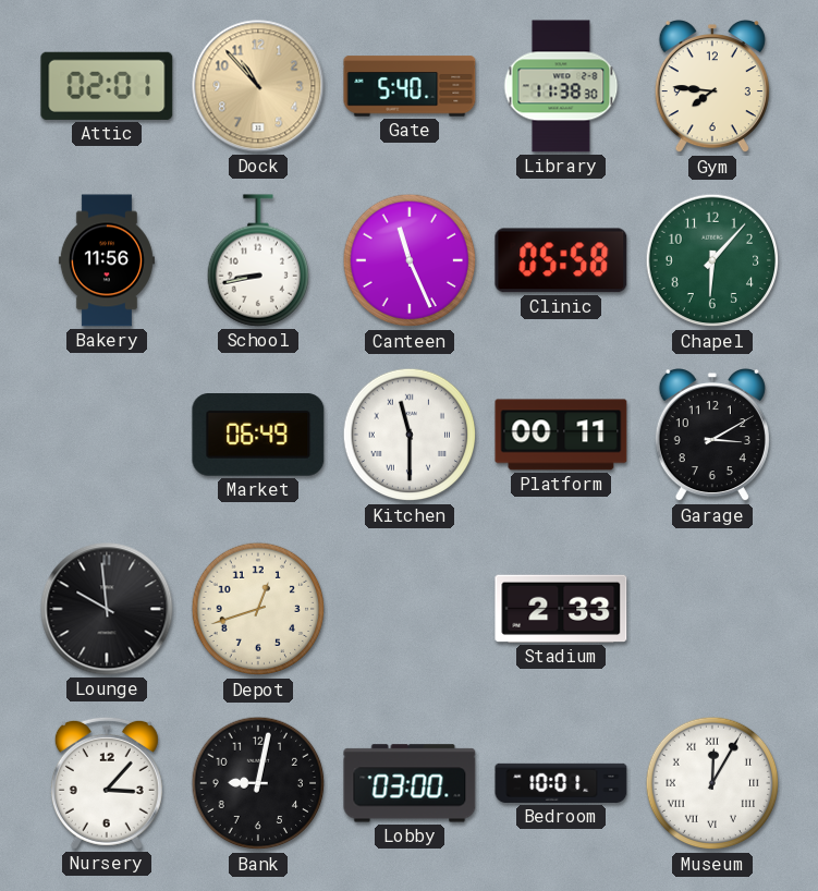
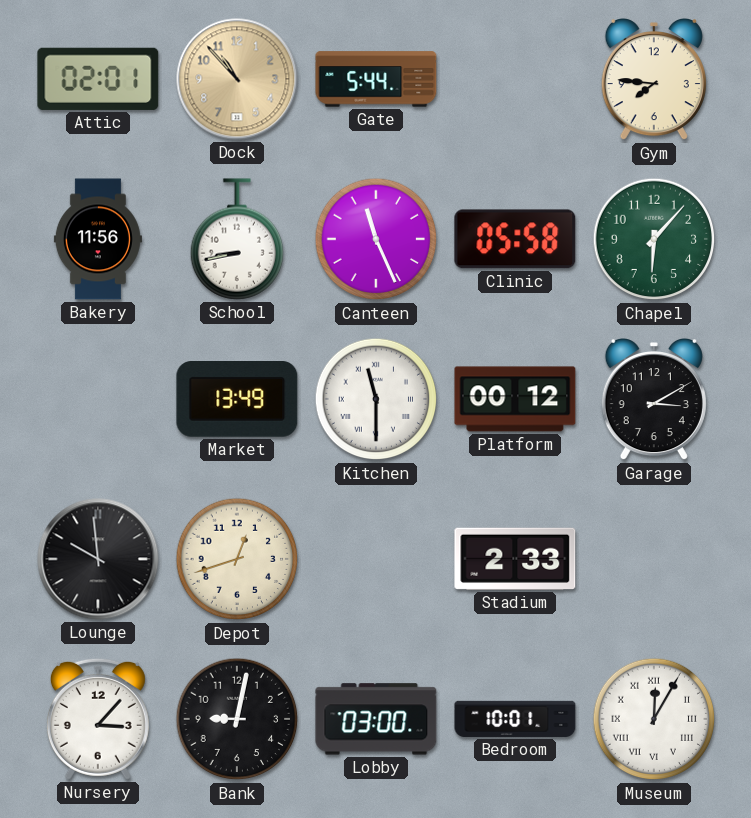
Gate: 5:40 -> 5:44 (376, 79)
Library: 11:38 -> none (561, 86)
Market: 06:49 -> 13:49 (237, 400)
Platform: 00:11 -> 00:12 (515, 399)
